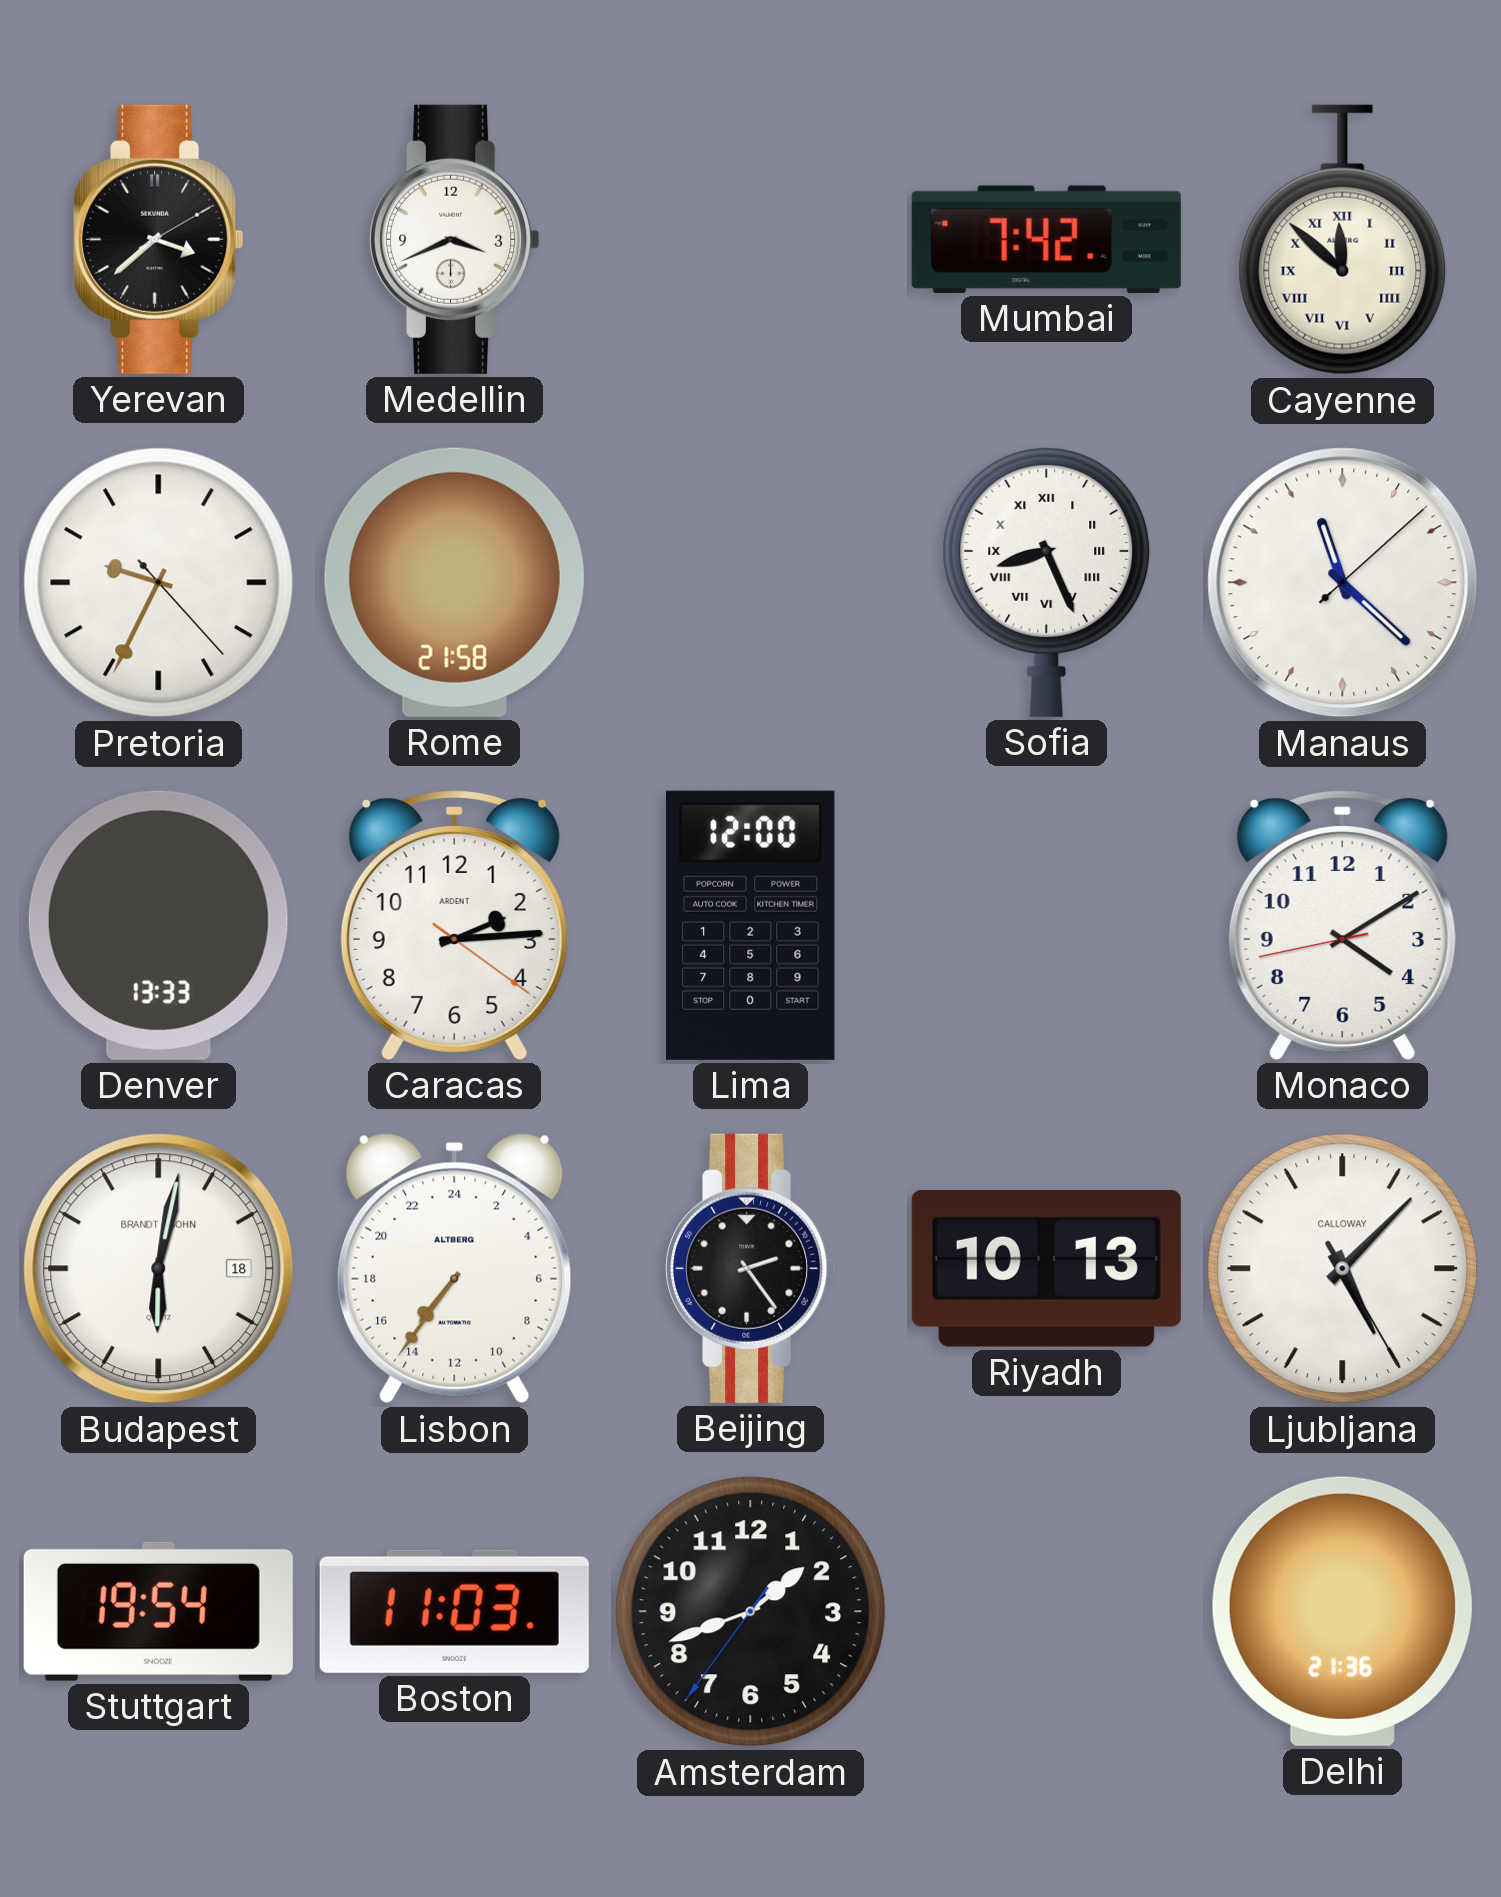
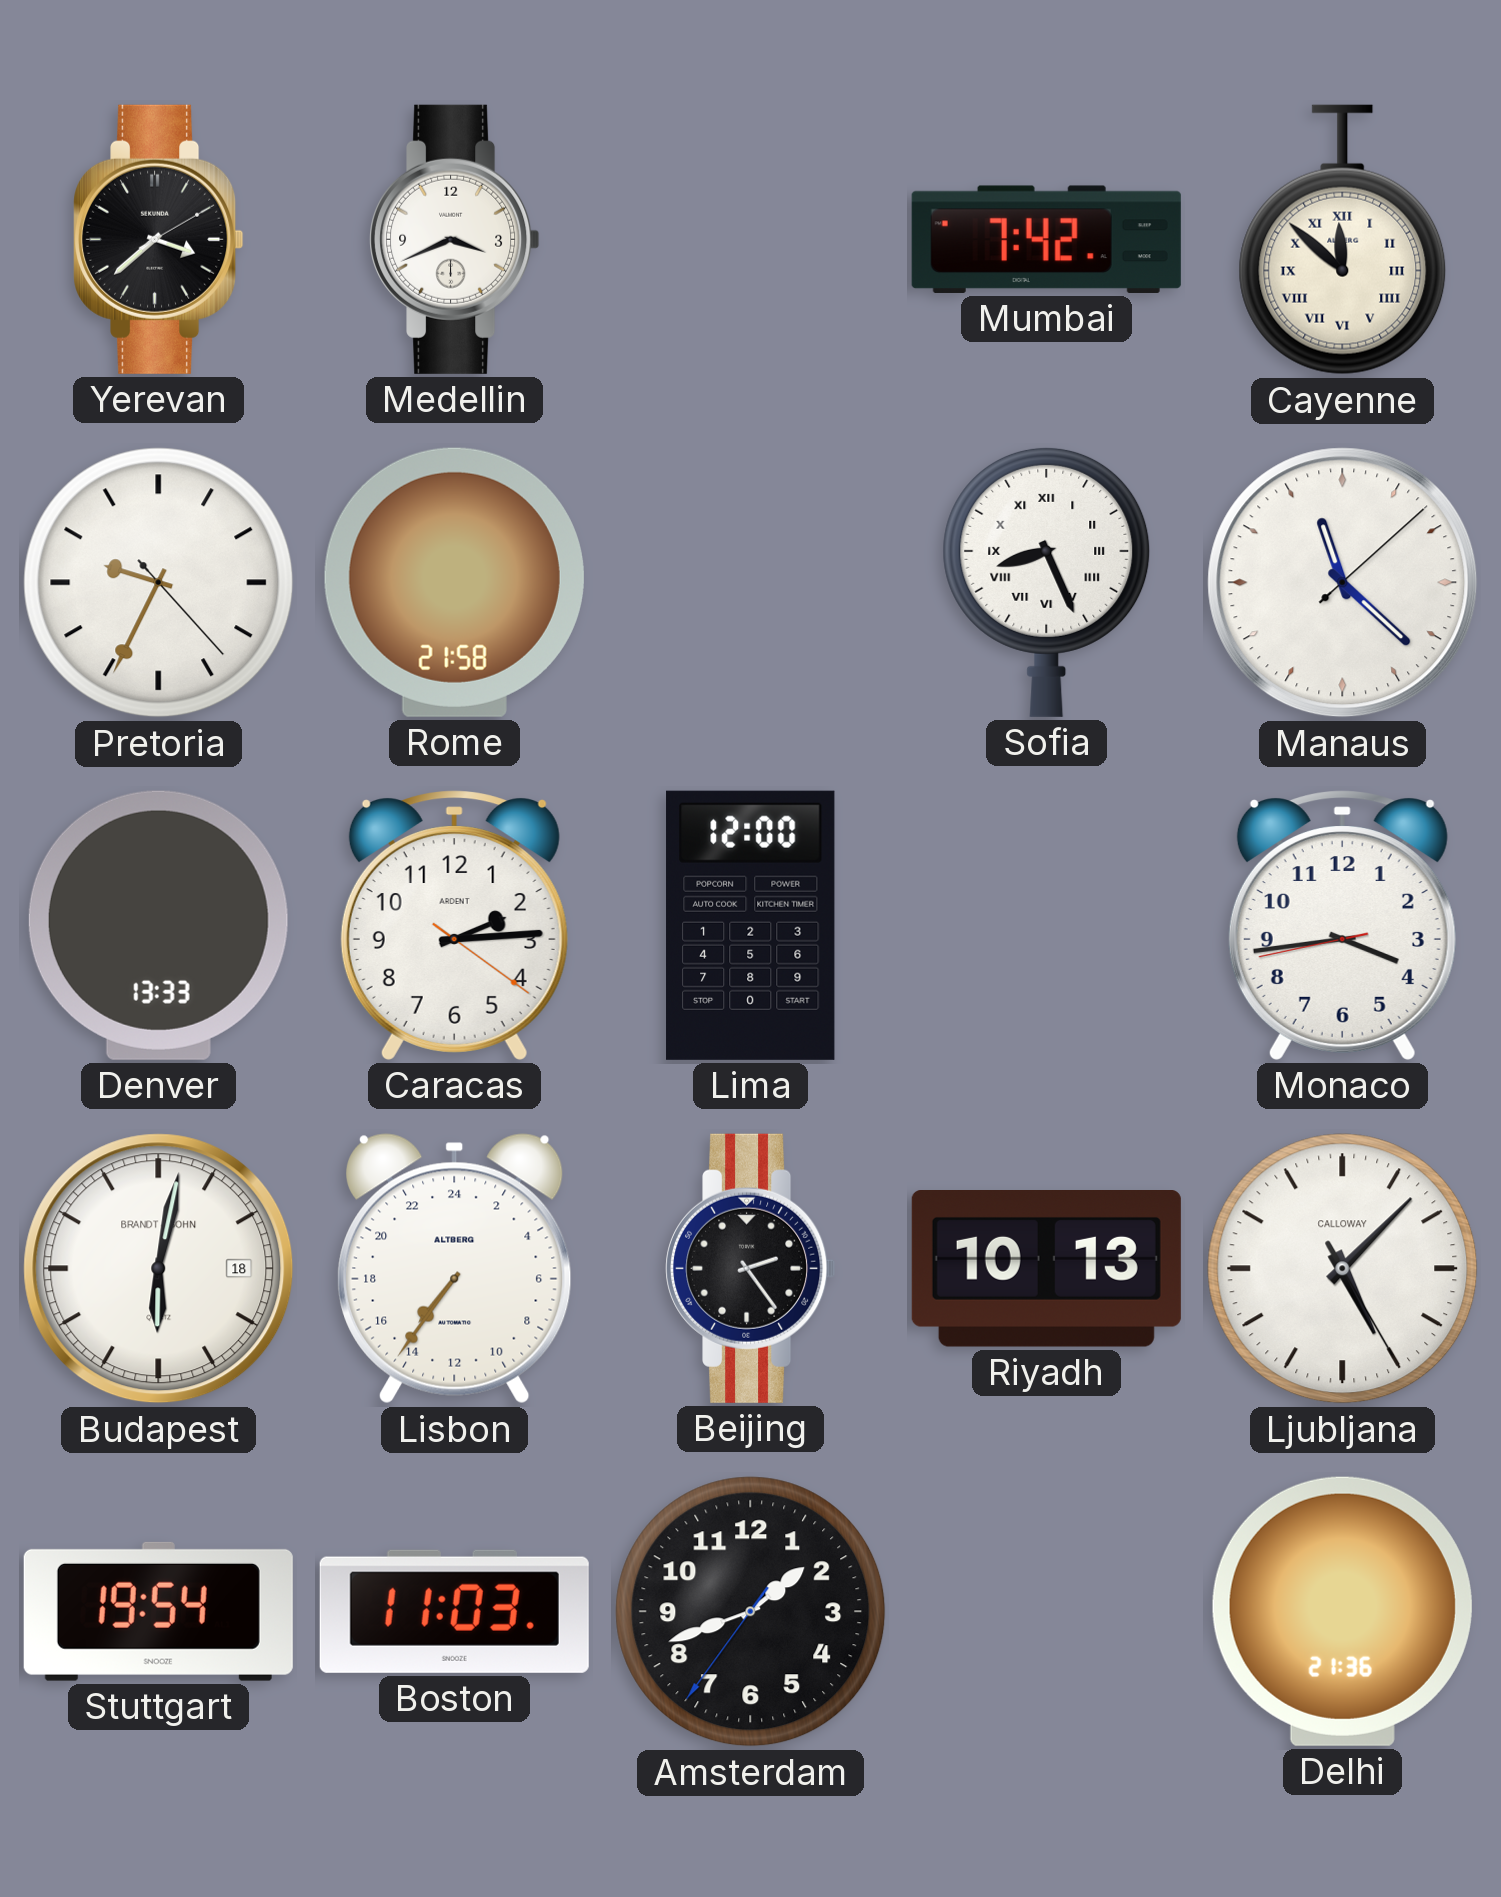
Monaco: 4:09 -> 3:43 (1342, 925)
